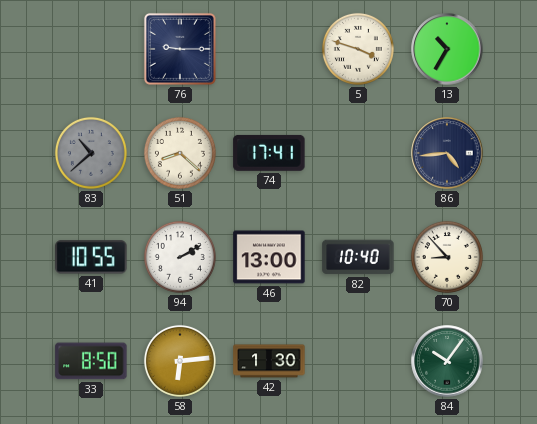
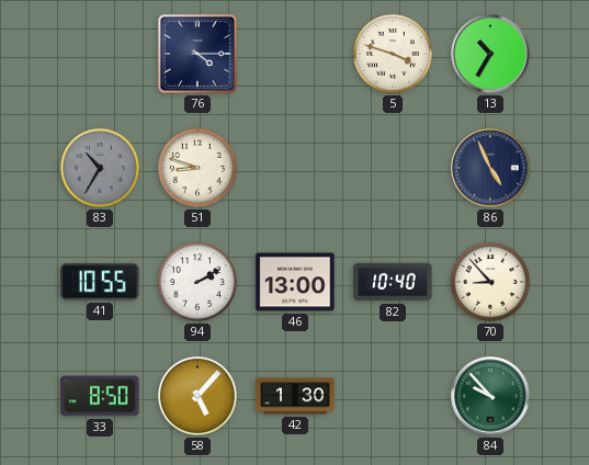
76: 9:15 -> 4:15 (197, 54)
83: 10:38 -> 10:35 (100, 168)
51: 8:22 -> 8:48 (197, 168)
74: 17:41 -> none (269, 153)
86: 4:44 -> 4:56 (490, 168)
58: 6:14 -> 5:07 (197, 396)
84: 10:06 -> 9:53 (490, 396)
